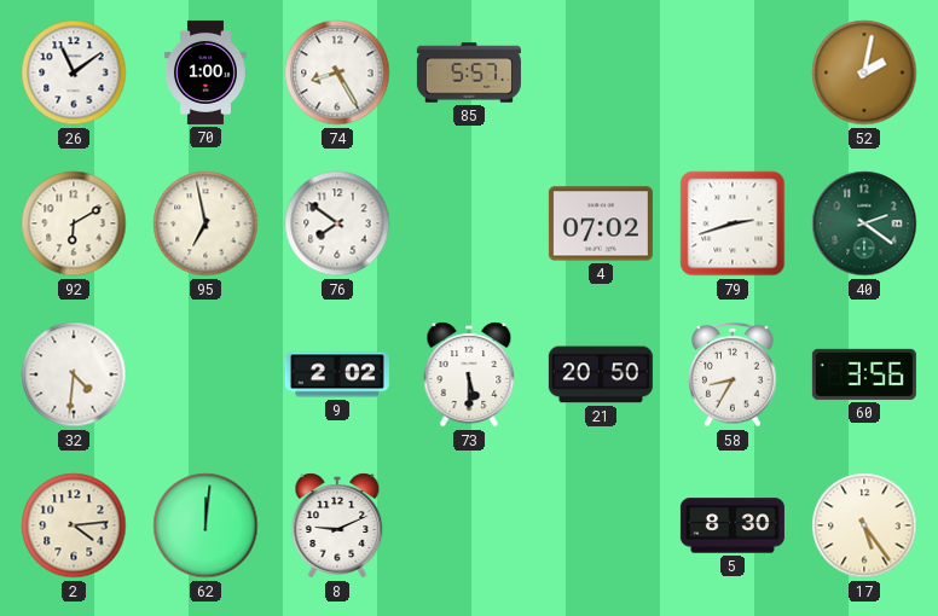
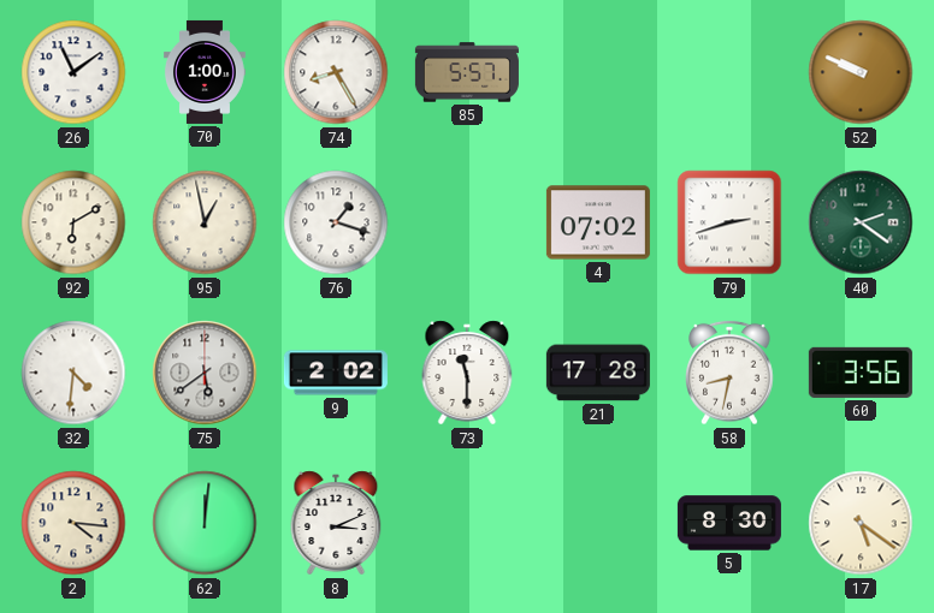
52: 2:02 -> 9:49 (861, 72)
95: 6:58 -> 12:58 (205, 222)
76: 7:51 -> 1:18 (336, 222)
75: none -> 5:39 (205, 373)
73: 5:30 -> 11:30 (467, 373)
21: 20:50 -> 17:28 (598, 373)
58: 8:35 -> 8:32 (729, 373)
2: 4:14 -> 4:16 (73, 523)
8: 9:11 -> 3:11 (336, 523)
17: 5:24 -> 5:21 (861, 523)
